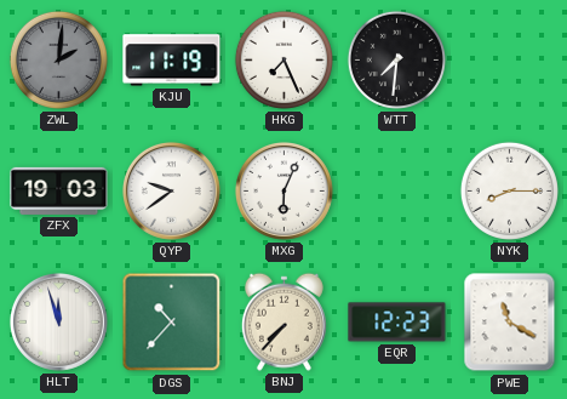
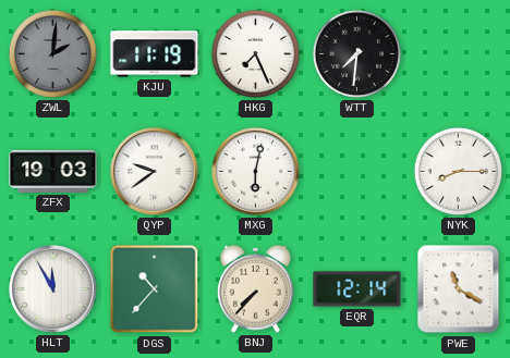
MXG: 6:04 -> 6:02 (255, 171)
HLT: 11:57 -> 11:55 (52, 288)
EQR: 12:23 -> 12:14 (357, 289)
